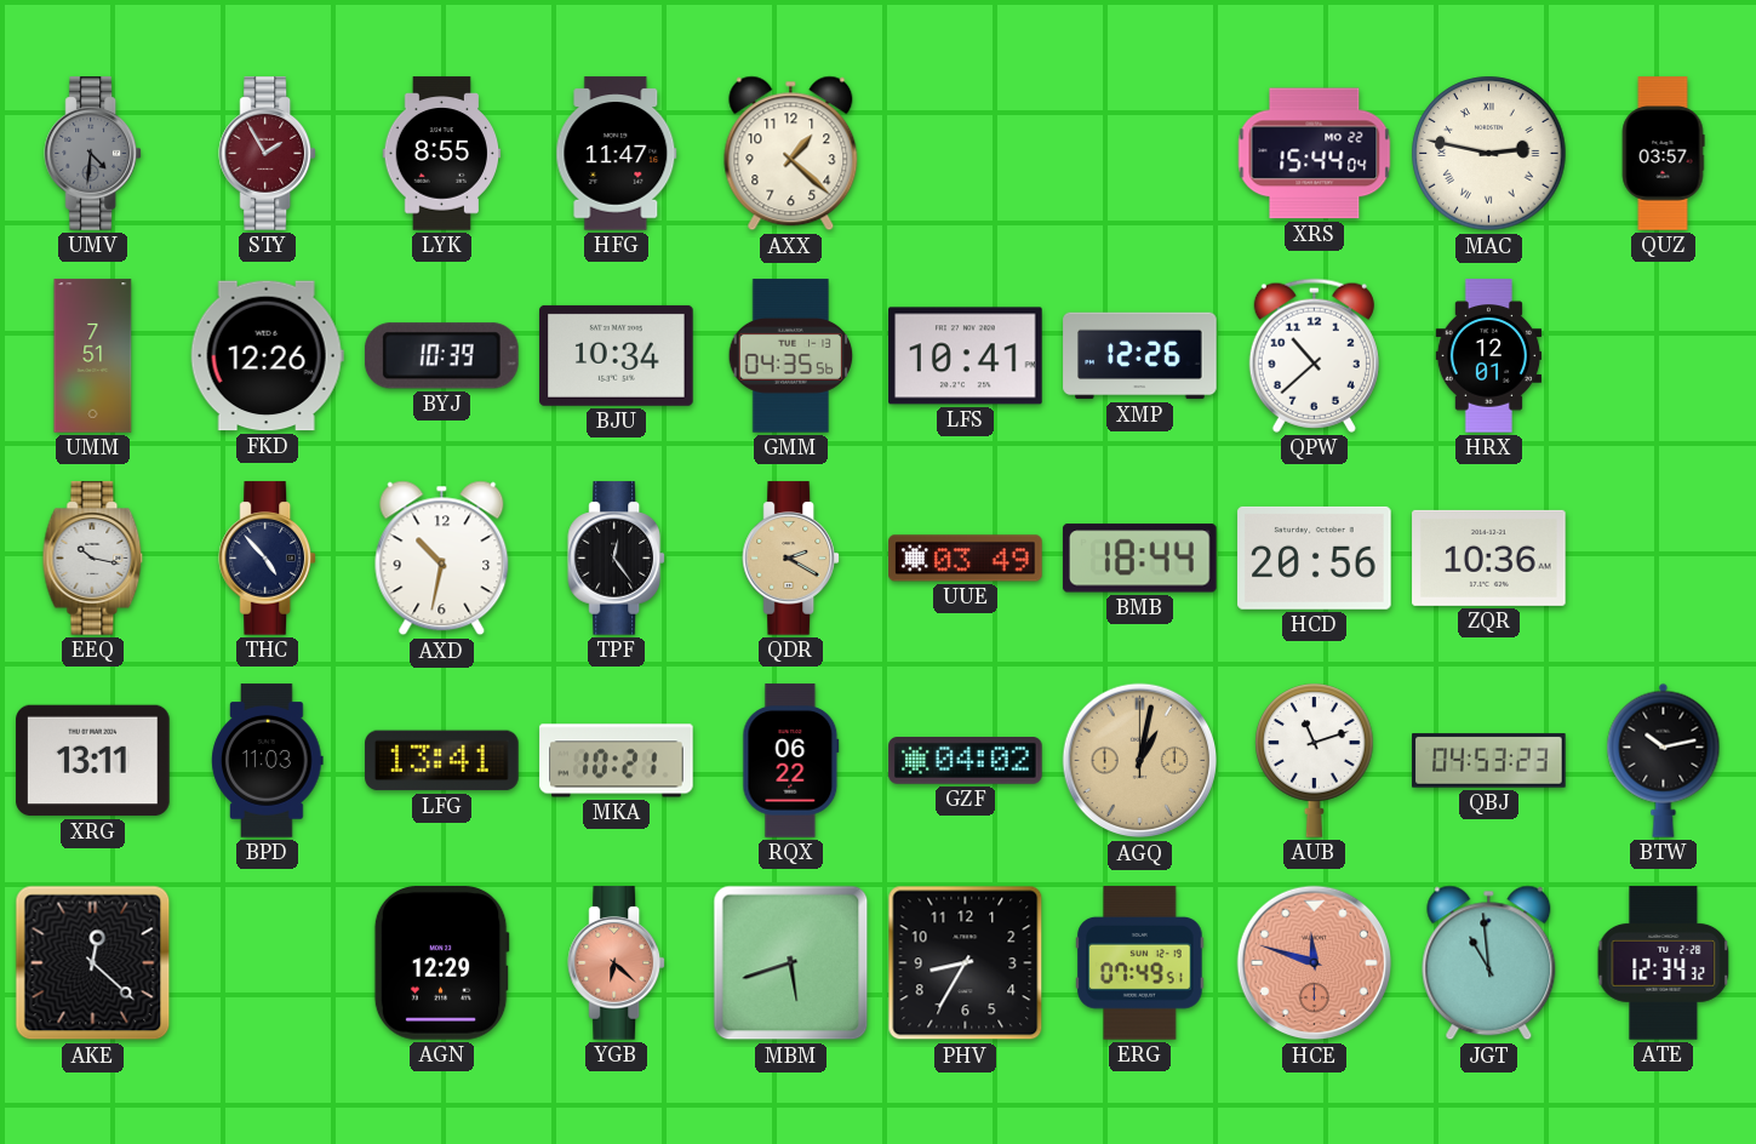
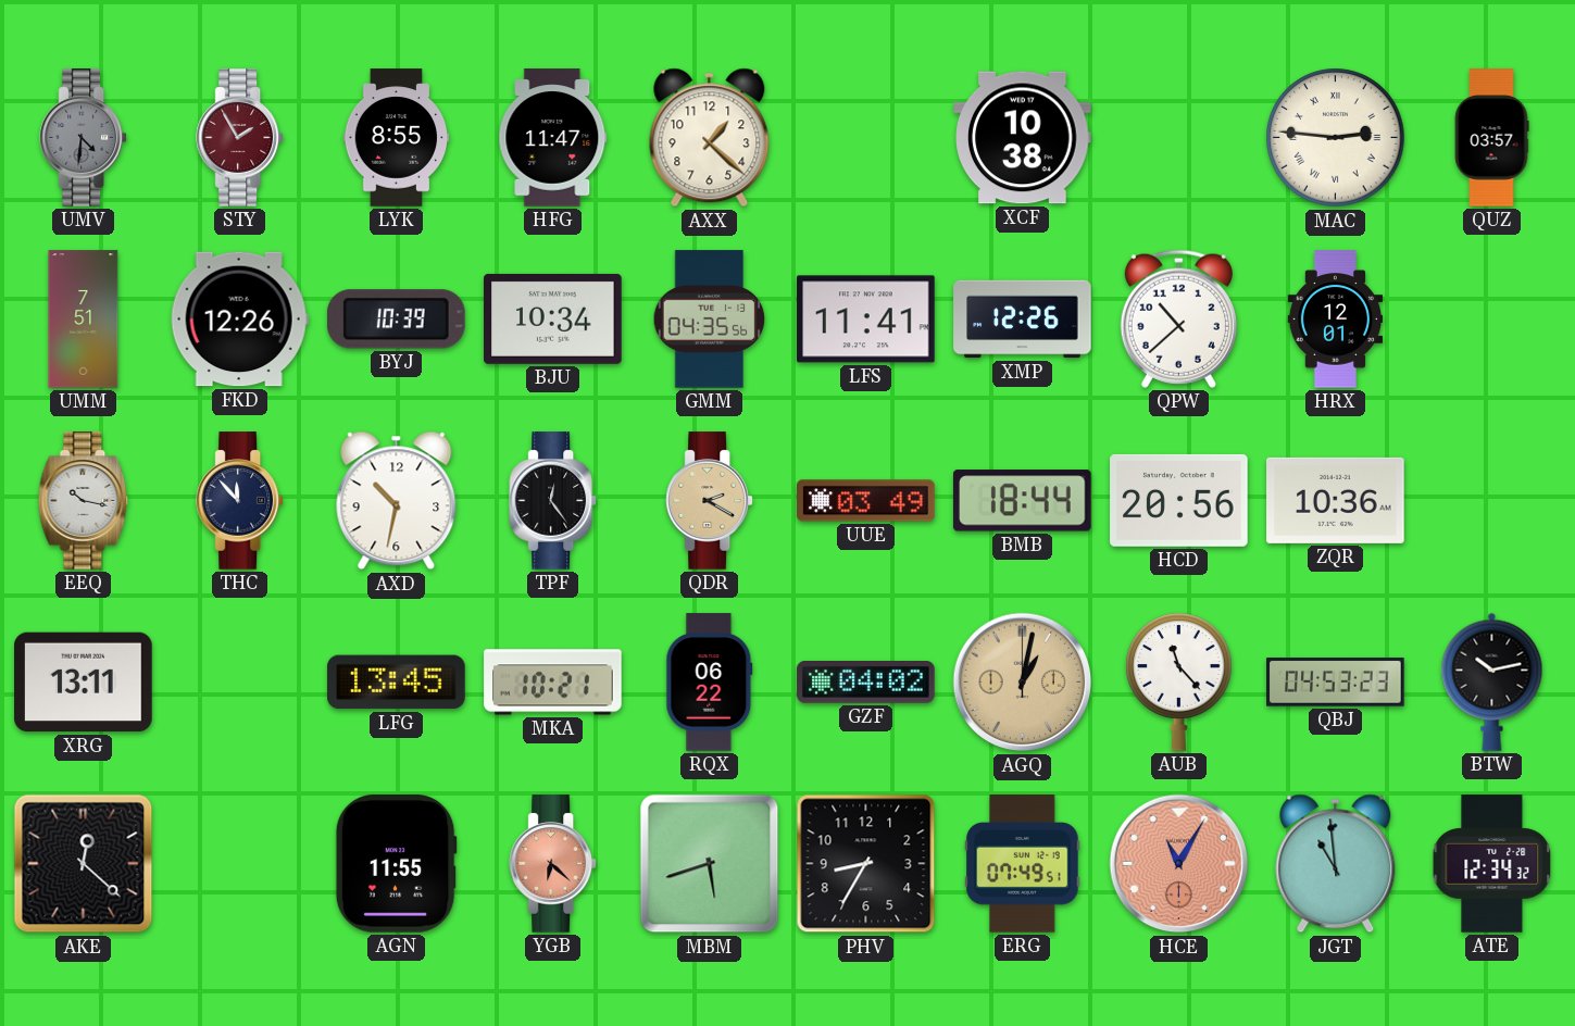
XCF: none -> 10:38 (1023, 138)
XRS: 15:44 -> none (1315, 154)
MAC: 2:47 -> 2:46 (1336, 138)
LFS: 10:41 -> 11:41 (866, 320)
THC: 4:53 -> 11:53 (240, 501)
BPD: 11:03 -> none (268, 761)
LFG: 13:41 -> 13:45 (397, 683)
AUB: 11:12 -> 11:23 (1179, 681)
AGN: 12:29 -> 11:55 (396, 864)
HCE: 11:48 -> 11:05 (1179, 864)
